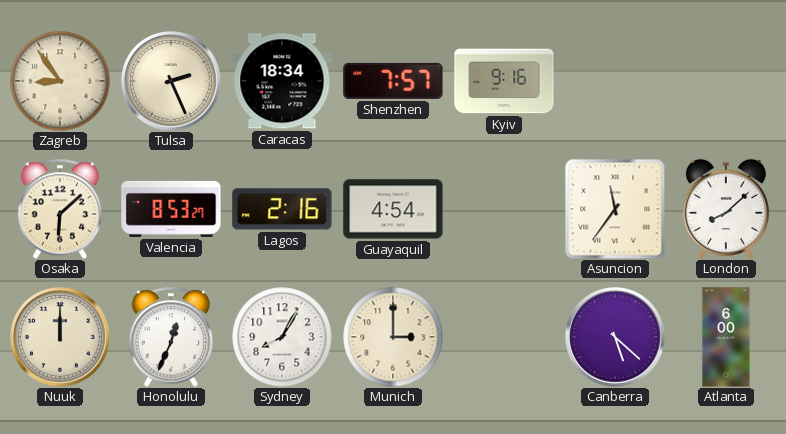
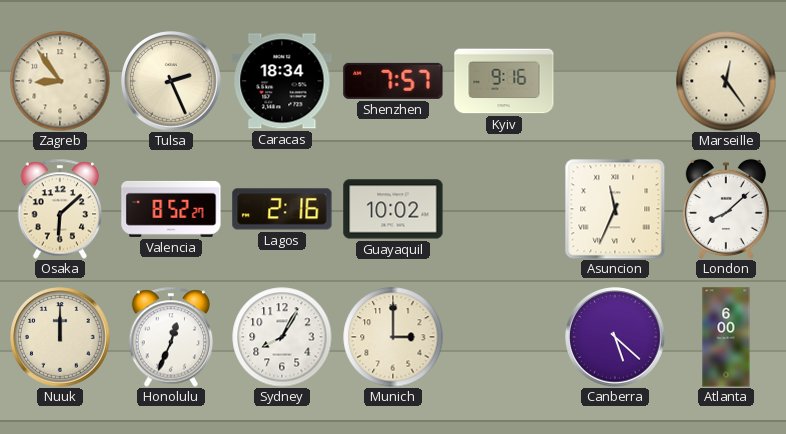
Marseille: none -> 12:24 (726, 81)
Valencia: 8:53 -> 8:52 (171, 209)
Guayaquil: 4:54 -> 10:02 (393, 209)
Asuncion: 11:36 -> 11:34 (615, 209)
